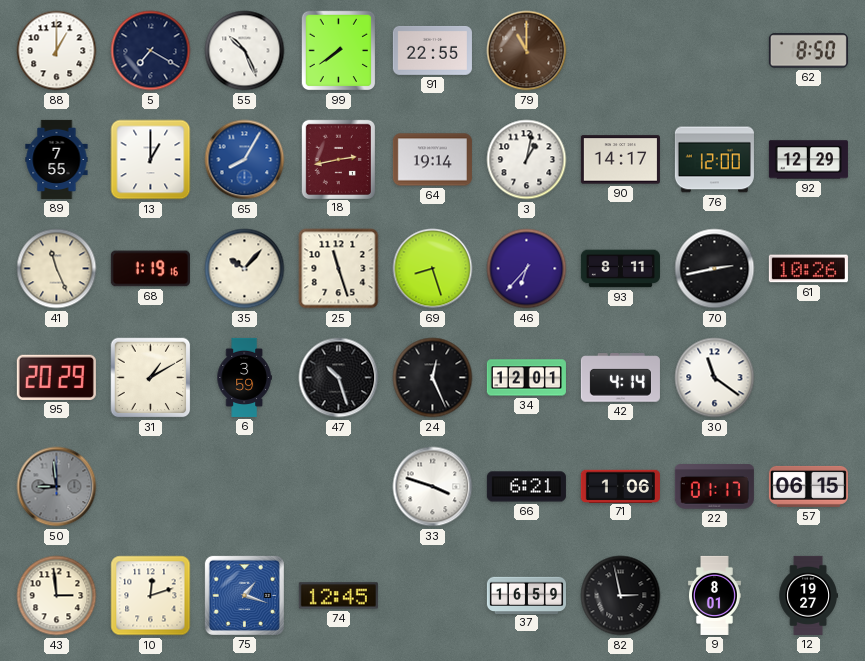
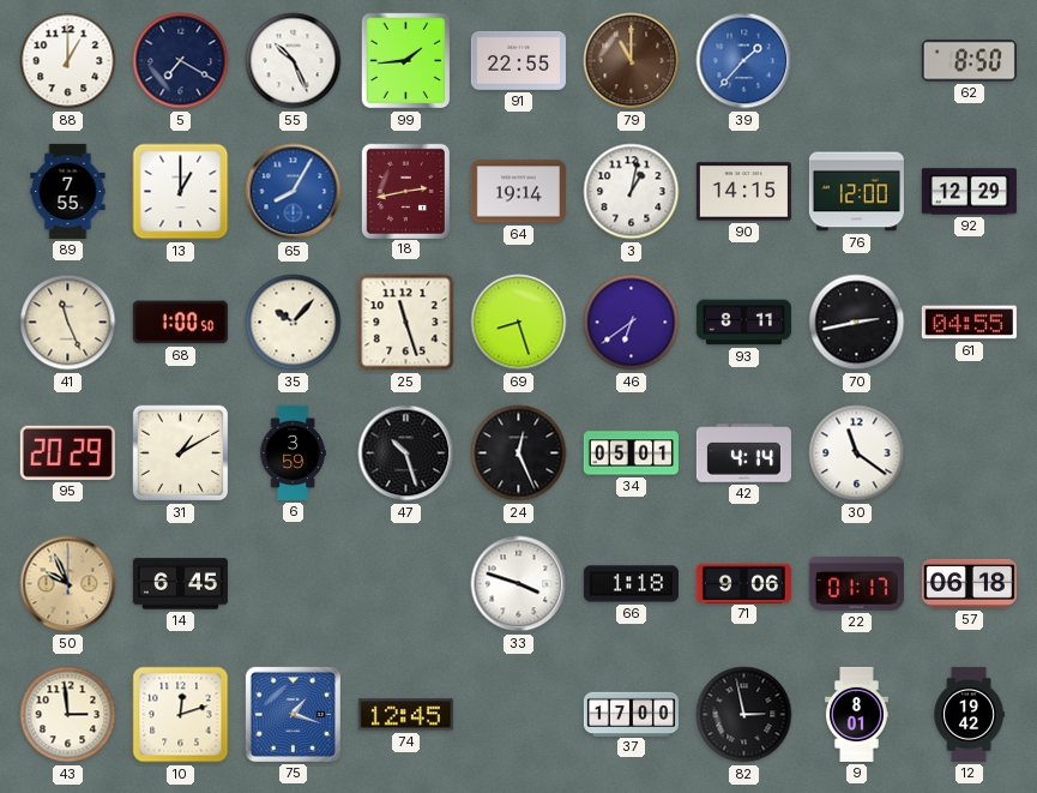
99: 7:39 -> 1:44 (406, 61)
39: none -> 1:37 (744, 61)
90: 14:17 -> 14:15 (743, 192)
68: 1:19 -> 1:00 (180, 323)
46: 6:37 -> 6:39 (632, 323)
61: 10:26 -> 04:55 (969, 323)
34: 12:01 -> 05:01 (631, 453)
50: 8:59 -> 9:56 (68, 584)
50 dial: grey -> champagne (68, 584)
14: none -> 6:45 (180, 584)
66: 6:21 -> 1:18 (631, 584)
71: 1:06 -> 9:06 (743, 583)
57: 06:15 -> 06:18 (969, 583)
37: 16:59 -> 17:00 (631, 714)
12: 19:27 -> 19:42 (969, 714)
